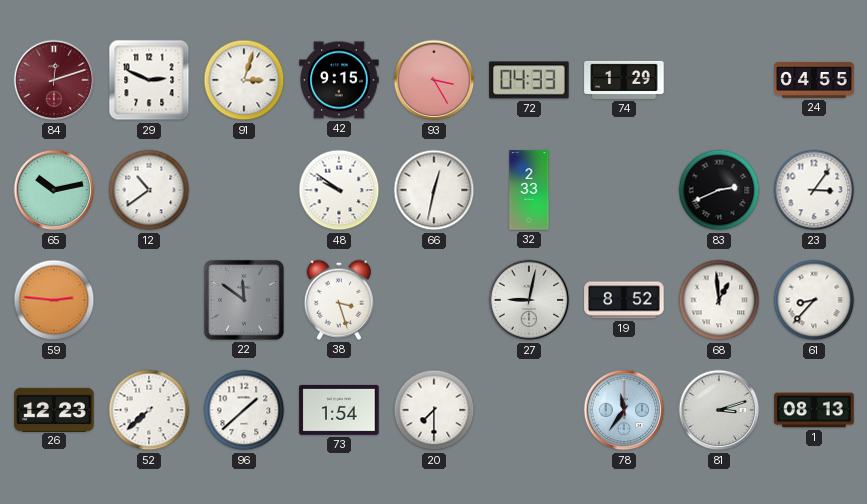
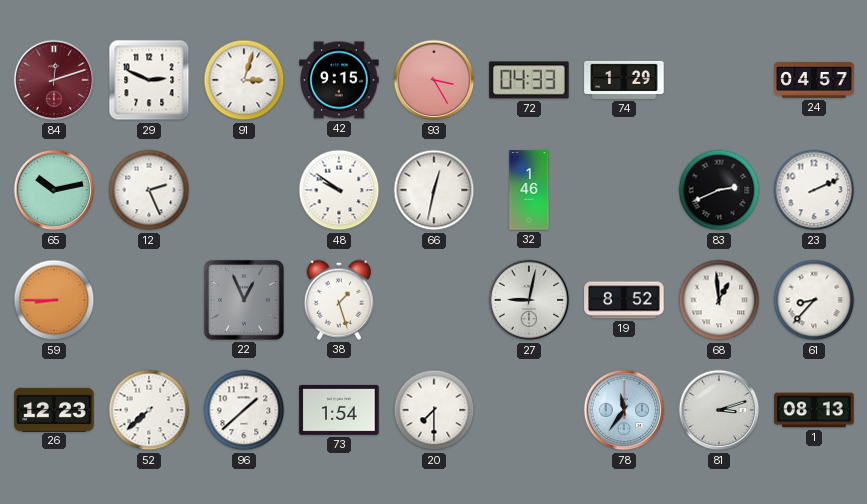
24: 04:55 -> 04:57 (814, 80)
12: 10:39 -> 2:26 (149, 190)
32: 2:33 -> 1:46 (529, 190)
23: 3:06 -> 2:11 (814, 190)
59: 2:46 -> 8:45 (54, 300)
22: 11:51 -> 12:56 (244, 300)
38: 3:27 -> 1:27 (338, 300)
